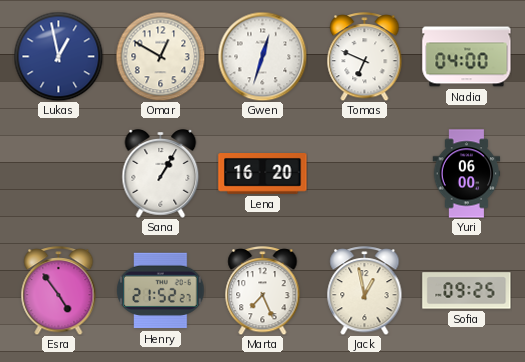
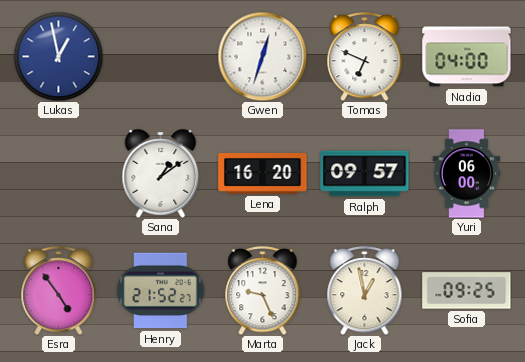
Omar: 12:50 -> none (160, 56)
Sana: 1:05 -> 1:09 (161, 174)
Ralph: none -> 09:57 (365, 174)
Marta: 7:26 -> 9:26 (263, 291)
